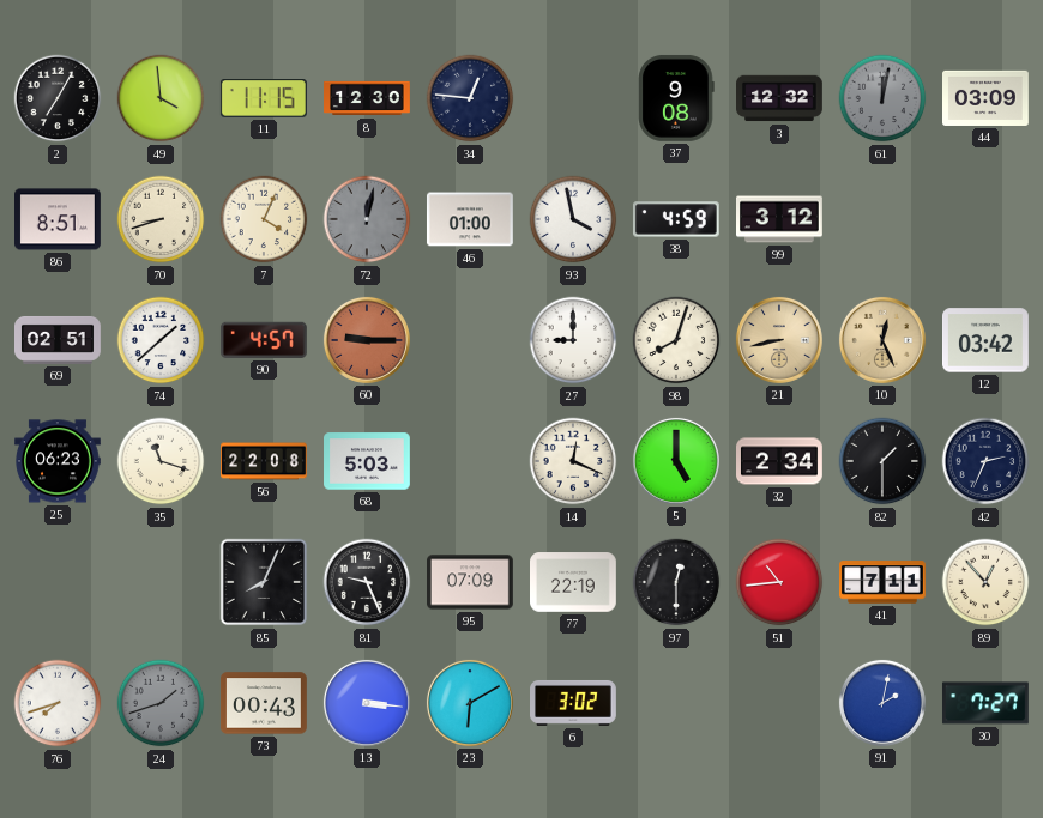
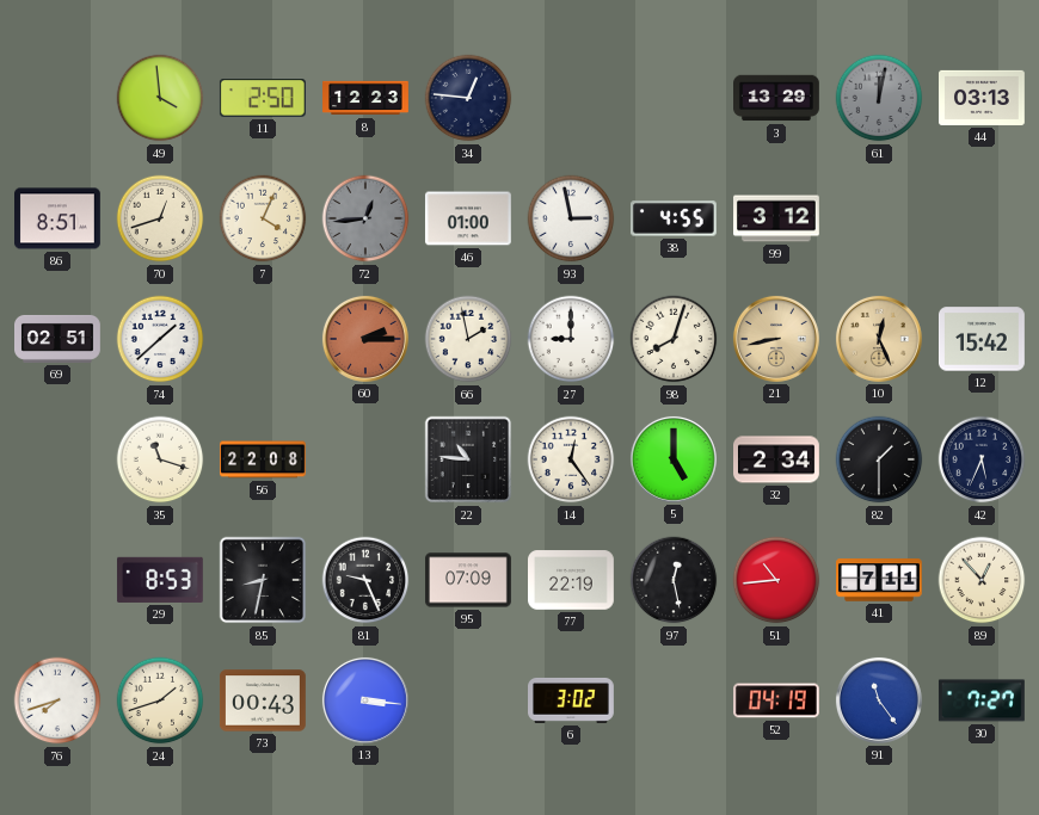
2: 7:05 -> none (58, 98)
11: 11:15 -> 2:50 (263, 99)
8: 12:30 -> 12:23 (367, 98)
37: 9:08 -> none (676, 98)
3: 12:32 -> 13:29 (777, 98)
44: 03:09 -> 03:13 (983, 98)
70: 8:42 -> 12:42 (160, 218)
72: 12:02 -> 12:44 (365, 218)
93: 3:58 -> 2:58 (571, 218)
38: 4:59 -> 4:55 (674, 218)
90: 4:57 -> none (264, 340)
60: 9:15 -> 2:15 (365, 339)
66: none -> 1:58 (468, 339)
12: 03:42 -> 15:42 (983, 339)
25: 06:23 -> none (59, 461)
68: 5:03 -> none (368, 461)
22: none -> 10:46 (468, 459)
14: 12:19 -> 12:24 (571, 459)
42: 2:34 -> 5:34 (982, 459)
29: none -> 8:53 (160, 580)
85: 8:04 -> 8:32 (263, 580)
97: 12:30 -> 12:28 (674, 580)
24 dial: grey -> cream (160, 700)
23: 6:10 -> none (470, 703)
52: none -> 04:19 (777, 700)
91: 2:02 -> 11:24 (879, 700)
